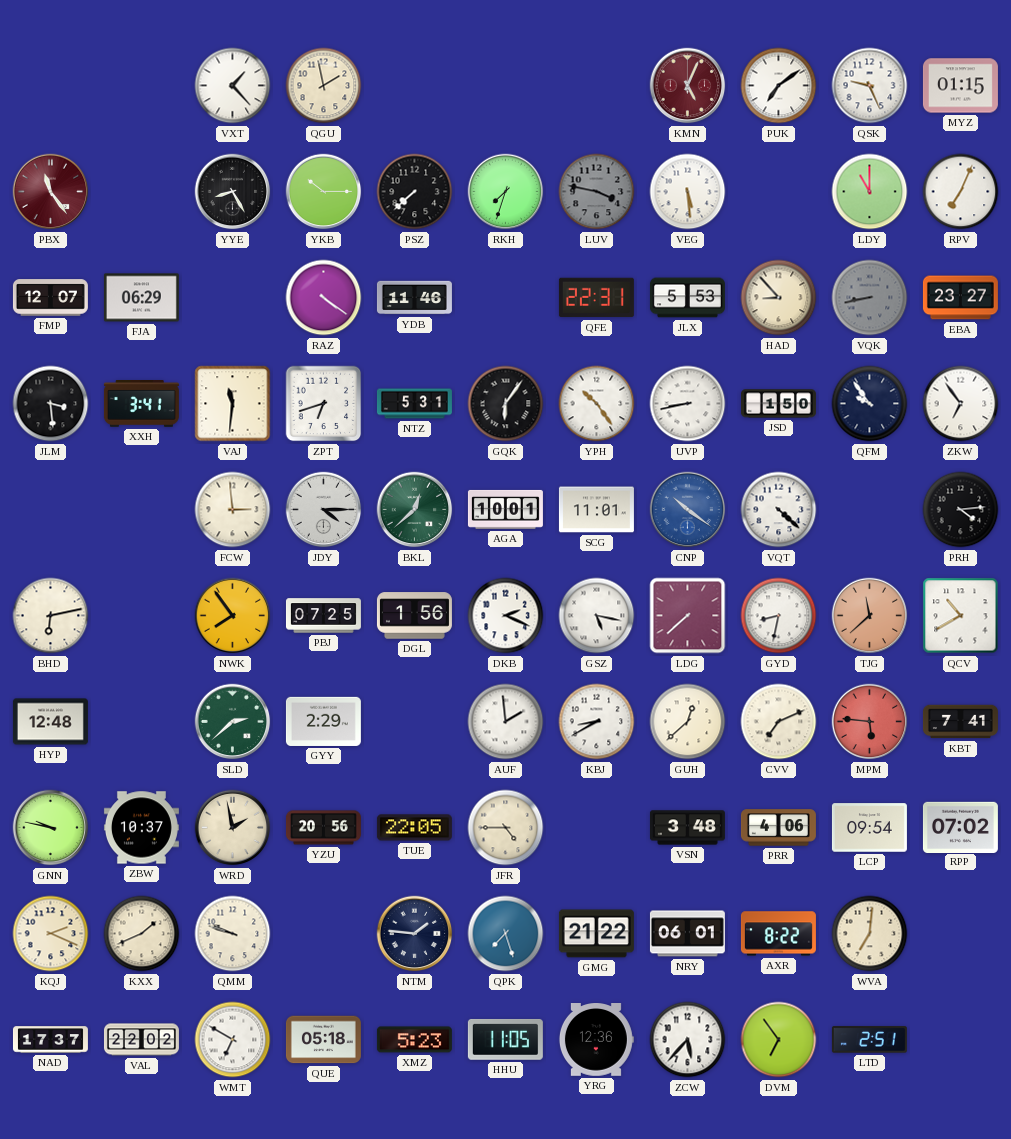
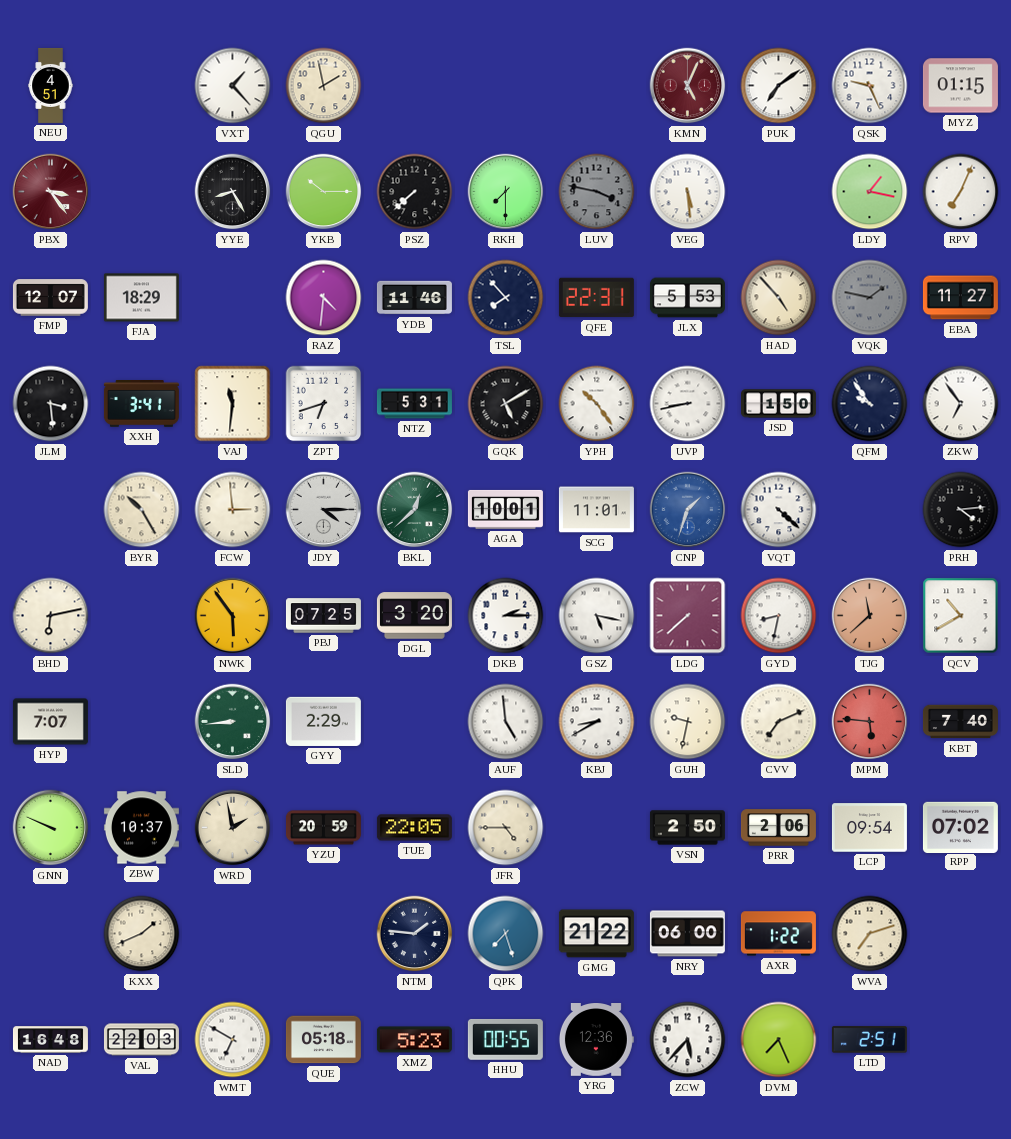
NEU: none -> 4:51 (51, 85)
PBX: 11:24 -> 3:24 (51, 192)
RKH: 7:33 -> 7:30 (506, 192)
LDY: 11:00 -> 1:17 (870, 192)
FJA: 06:29 -> 18:29 (141, 298)
RAZ: 4:21 -> 4:31 (324, 298)
TSL: none -> 7:53 (506, 298)
HAD: 8:53 -> 4:53 (779, 298)
VQK: 8:43 -> 1:47 (870, 298)
EBA: 23:27 -> 11:27 (960, 298)
GQK: 6:06 -> 5:10 (506, 404)
BYR: none -> 10:25 (142, 510)
CNP: 10:21 -> 1:33 (688, 510)
NWK: 7:54 -> 5:54 (233, 616)
DGL: 1:56 -> 3:20 (414, 616)
DKB: 2:19 -> 2:15 (506, 616)
HYP: 12:48 -> 7:07 (50, 722)
SLD: 2:38 -> 8:44 (233, 722)
AUF: 1:59 -> 4:59 (506, 722)
GUH: 12:38 -> 9:32 (688, 722)
KBT: 7:41 -> 7:40 (960, 722)
GNN: 9:47 -> 9:49 (51, 828)
YZU: 20:56 -> 20:59 (323, 828)
VSN: 3:48 -> 2:50 (687, 828)
PRR: 4:06 -> 2:06 (778, 828)
KQJ: 2:19 -> none (51, 934)
QMM: 9:48 -> none (233, 934)
NRY: 06:01 -> 06:00 (687, 934)
AXR: 8:22 -> 1:22 (778, 934)
WVA: 7:01 -> 7:12 (870, 934)
NAD: 17:37 -> 16:48 (50, 1040)
VAL: 22:02 -> 22:03 (141, 1040)
HHU: 11:05 -> 00:55 (505, 1039)
DVM: 6:54 -> 7:26 (779, 1040)
